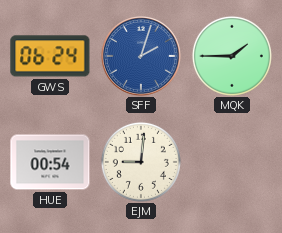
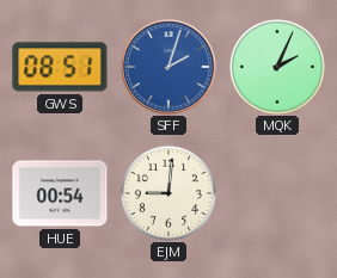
GWS: 06:24 -> 08:51 (60, 67)
MQK: 1:45 -> 2:04 (277, 67)
